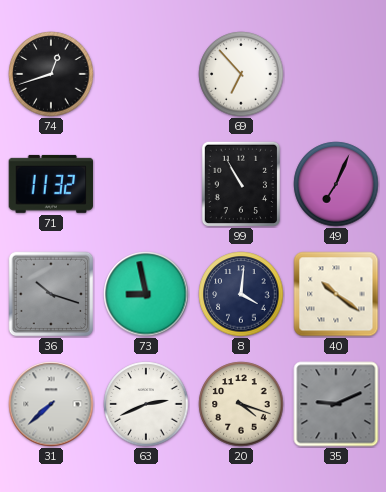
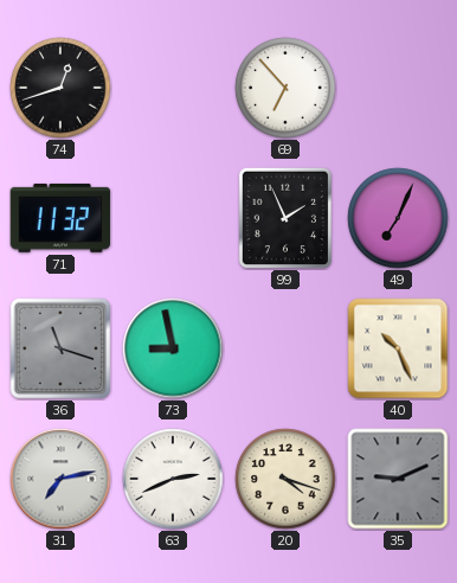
99: 10:55 -> 1:56 (284, 217)
36: 10:18 -> 11:18 (60, 348)
8: 4:01 -> none (241, 294)
40: 10:21 -> 10:26 (398, 348)
31: 7:38 -> 7:13 (60, 479)
